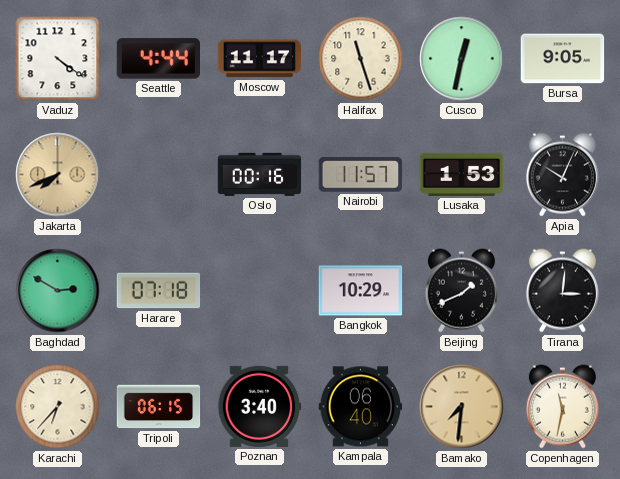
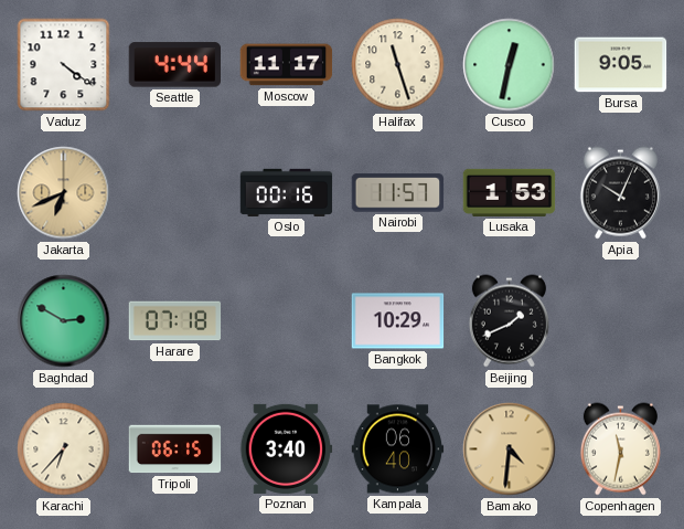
Jakarta: 7:41 -> 6:41 (64, 193)
Tirana: 3:01 -> none (562, 291)
Bamako: 7:31 -> 4:31 (510, 449)
